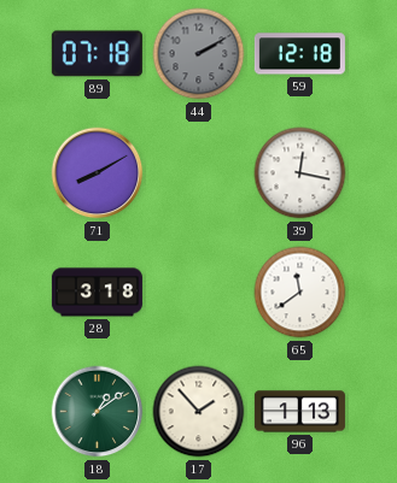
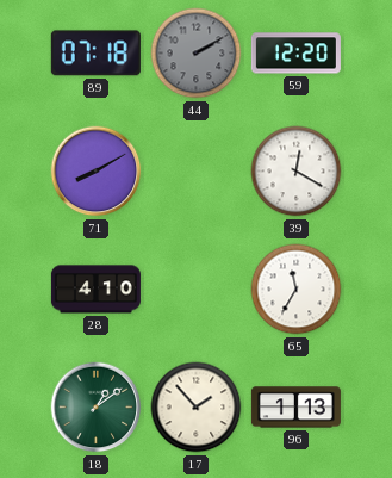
59: 12:18 -> 12:20 (295, 54)
39: 12:17 -> 12:20 (297, 172)
28: 3:18 -> 4:10 (95, 290)
65: 11:39 -> 11:35 (297, 290)
